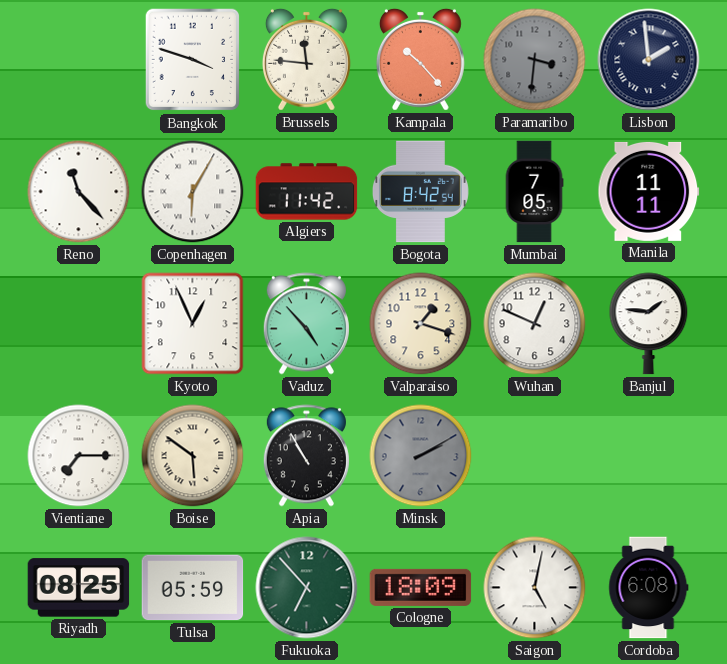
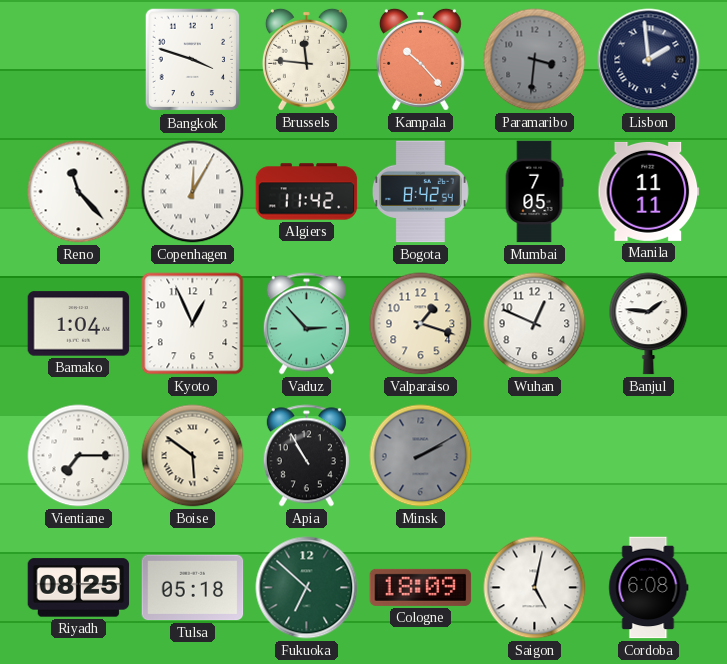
Copenhagen: 6:05 -> 12:05 (193, 192)
Bamako: none -> 1:04 (79, 324)
Vaduz: 4:53 -> 2:53 (306, 324)
Tulsa: 05:59 -> 05:18 (193, 588)
Fukuoka: 6:53 -> 6:52 (307, 588)
